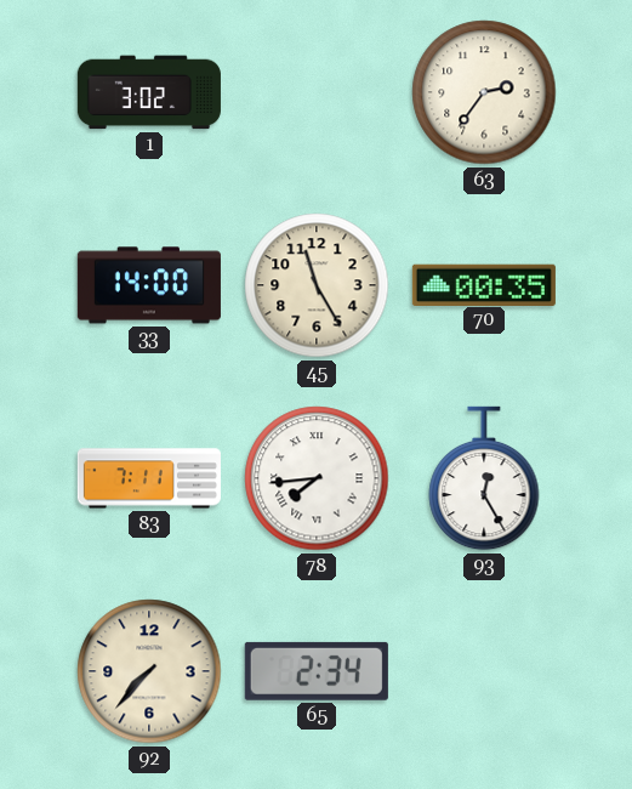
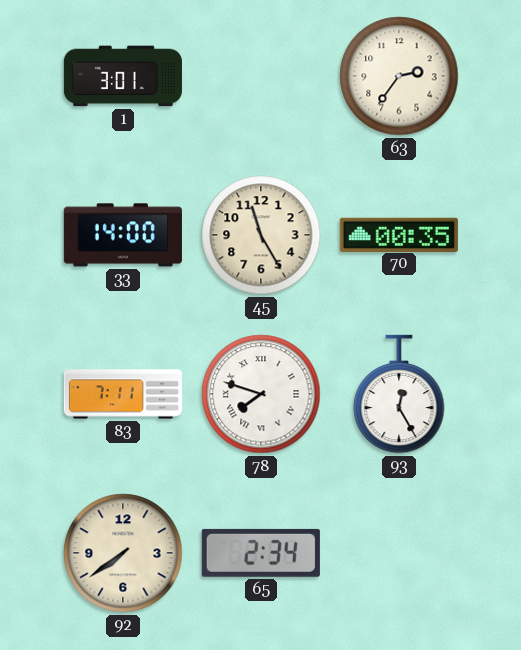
1: 3:02 -> 3:01 (123, 76)
78: 7:44 -> 7:48 (261, 394)
92: 7:37 -> 7:39 (123, 553)
